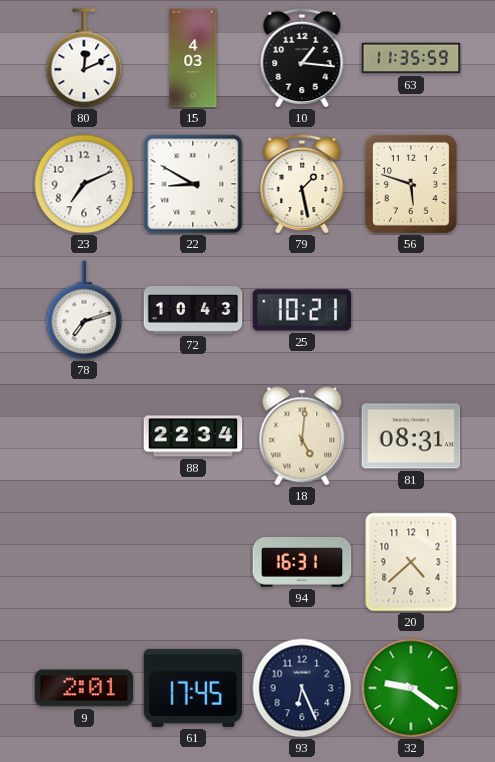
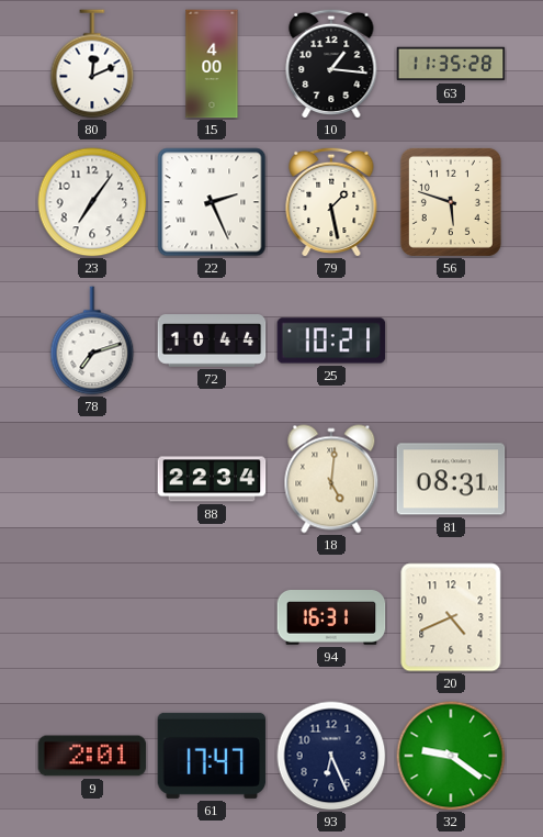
15: 4:03 -> 4:00 (212, 64)
63: 11:35:59 -> 11:35:28 (451, 64)
23: 7:11 -> 7:06 (92, 202)
22: 8:50 -> 2:26 (212, 202)
72: 10:43 -> 10:44 (212, 341)
20: 4:38 -> 4:41 (451, 617)
61: 17:45 -> 17:47 (212, 756)
